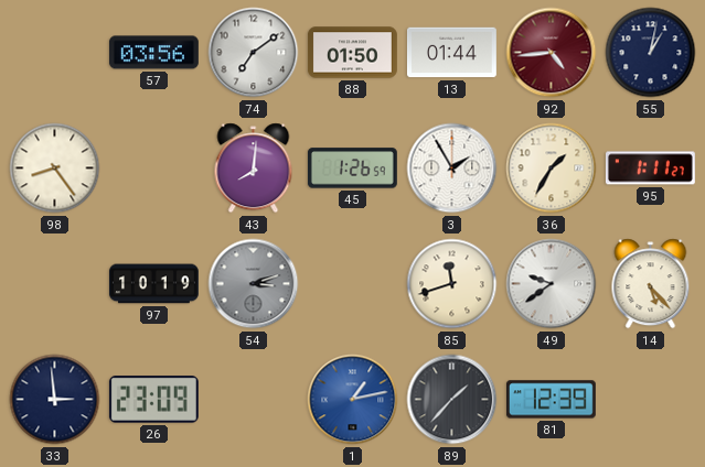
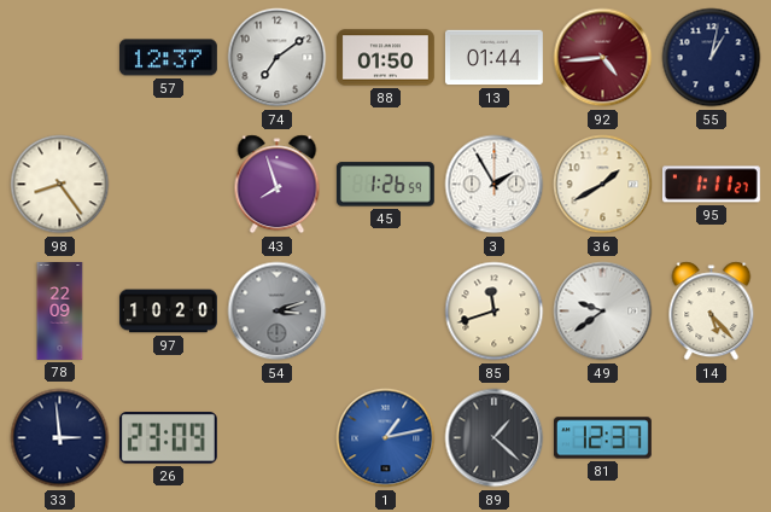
57: 03:56 -> 12:37 (168, 58)
43: 8:01 -> 7:57 (278, 185)
36: 1:35 -> 1:40 (603, 185)
78: none -> 22:09 (60, 312)
97: 10:19 -> 10:20 (168, 312)
89: 1:37 -> 1:22 (495, 438)
81: 12:39 -> 12:37 (602, 438)
